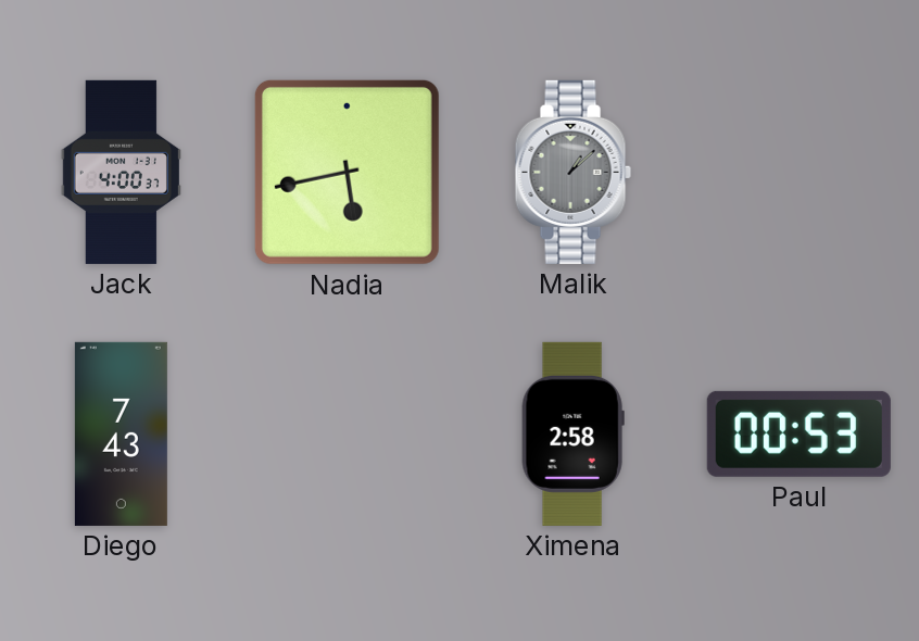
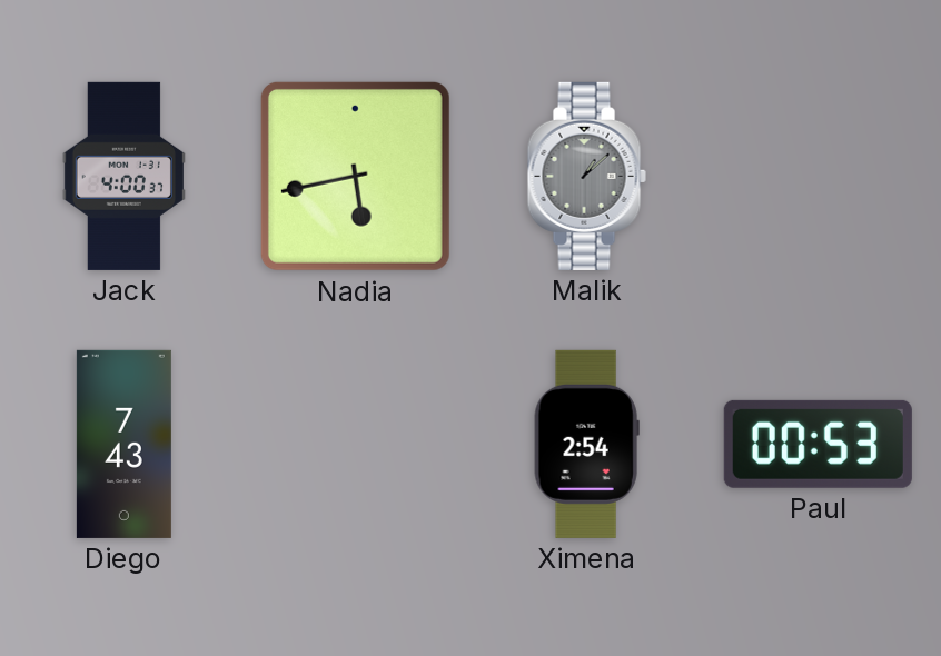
Ximena: 2:58 -> 2:54 (586, 444)
